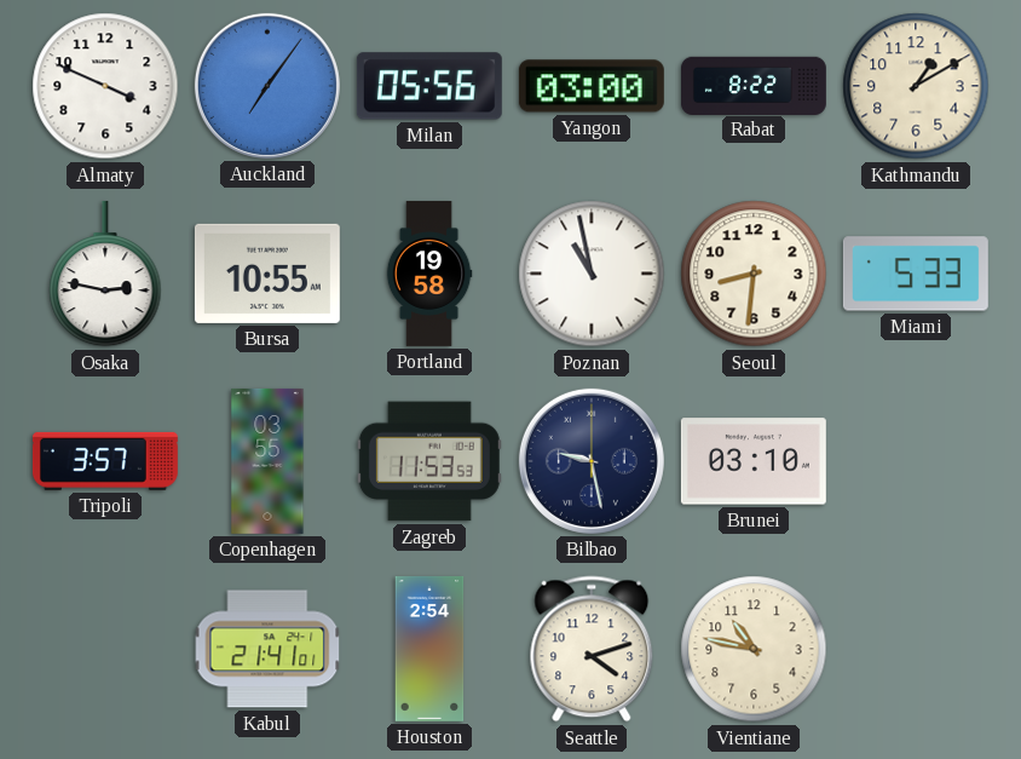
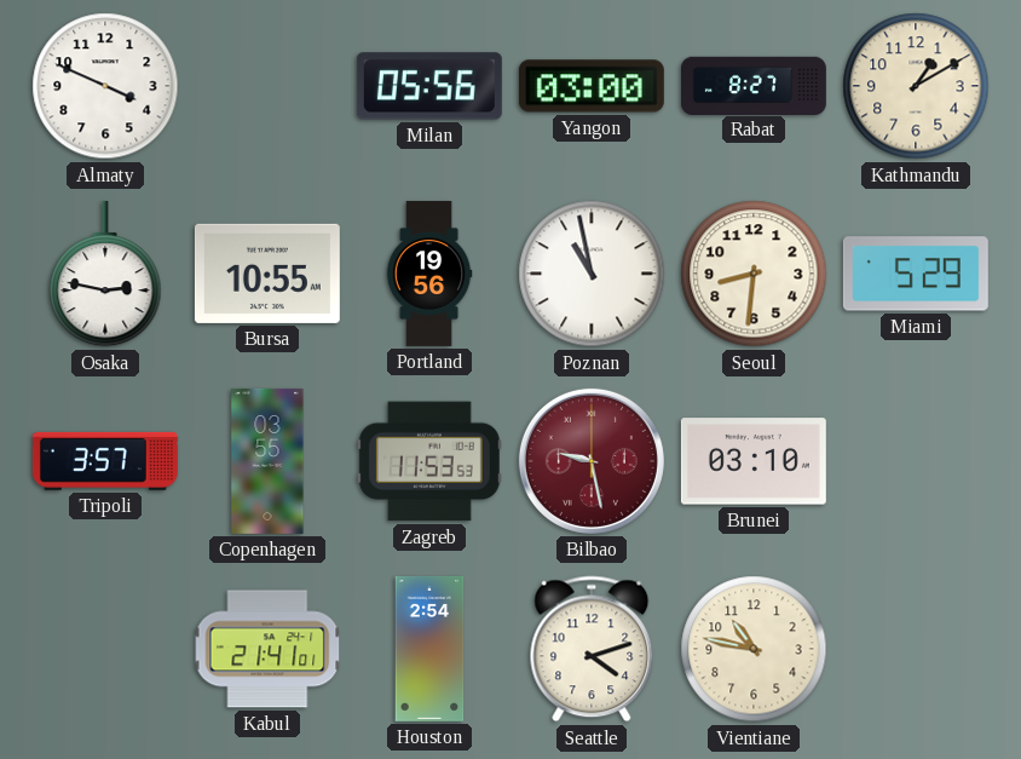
Auckland: 7:06 -> none (267, 86)
Rabat: 8:22 -> 8:27 (754, 85)
Portland: 19:58 -> 19:56 (429, 274)
Miami: 5:33 -> 5:29 (916, 274)
Bilbao dial: navy -> burgundy (592, 461)
